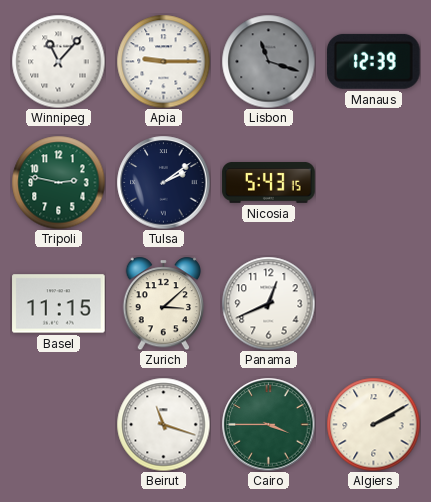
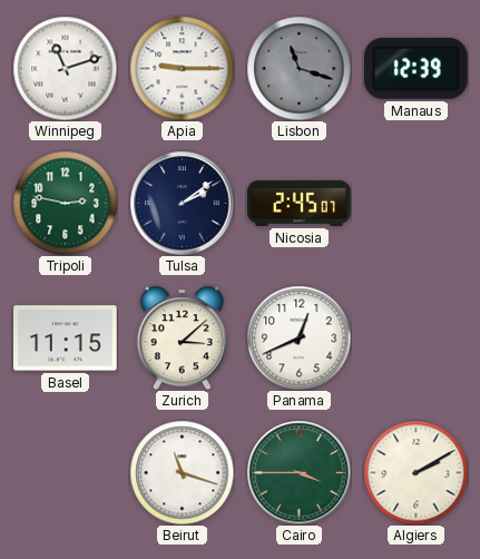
Winnipeg: 11:07 -> 11:12 (65, 68)
Nicosia: 5:43 -> 2:45 (300, 204)
